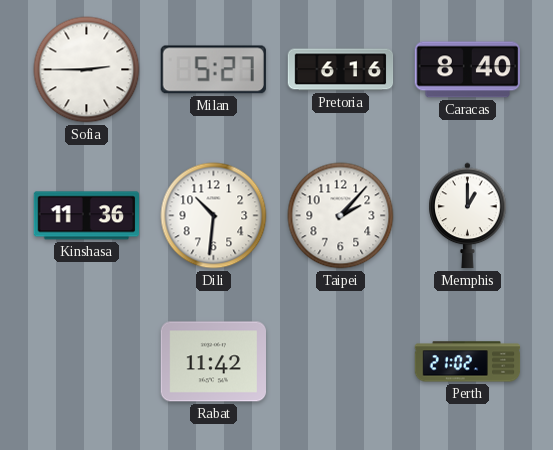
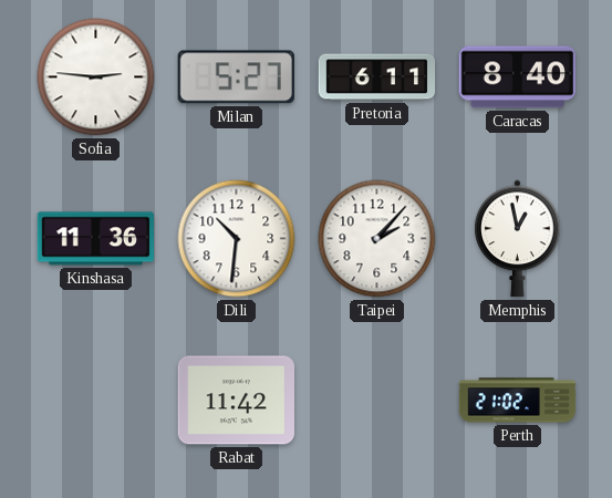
Sofia: 2:45 -> 2:46 (96, 77)
Pretoria: 6:16 -> 6:11 (377, 77)
Memphis: 1:00 -> 12:58 (518, 239)
